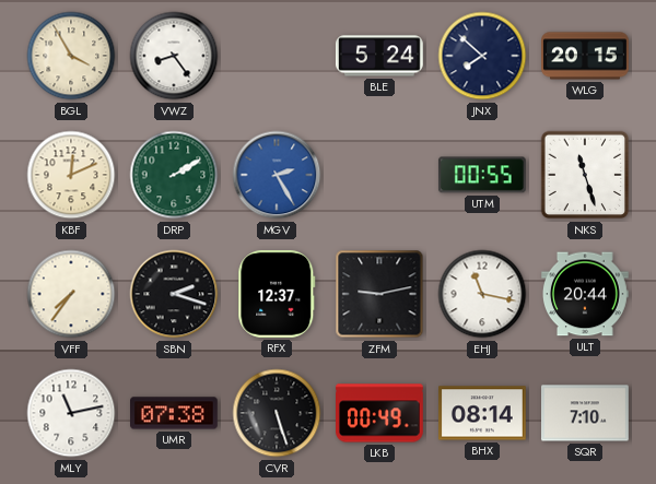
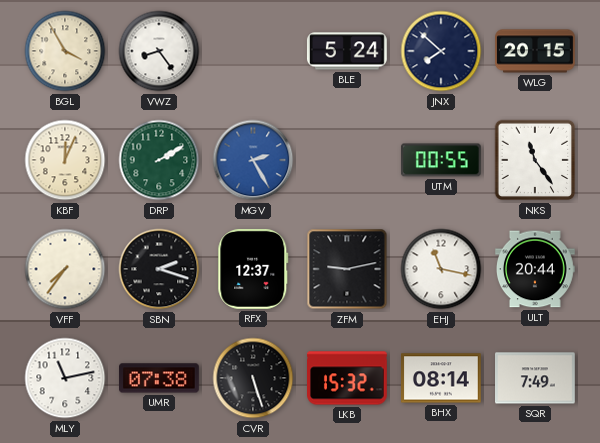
KBF: 12:11 -> 12:04 (65, 160)
NKS: 11:27 -> 11:24 (535, 160)
LKB: 00:49 -> 15:32 (348, 378)
SQR: 7:10 -> 7:49 (536, 378)
